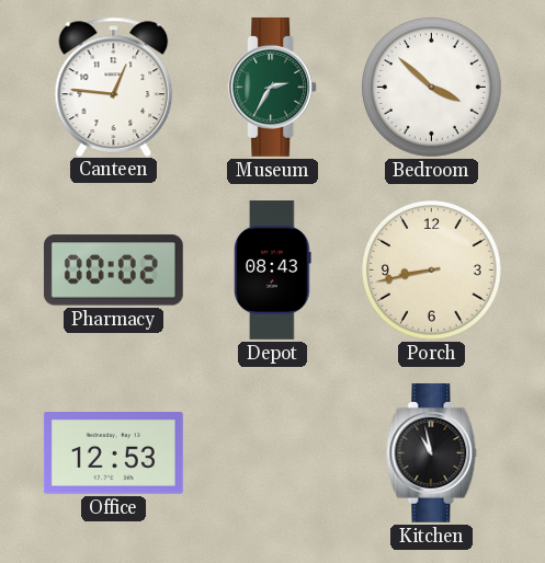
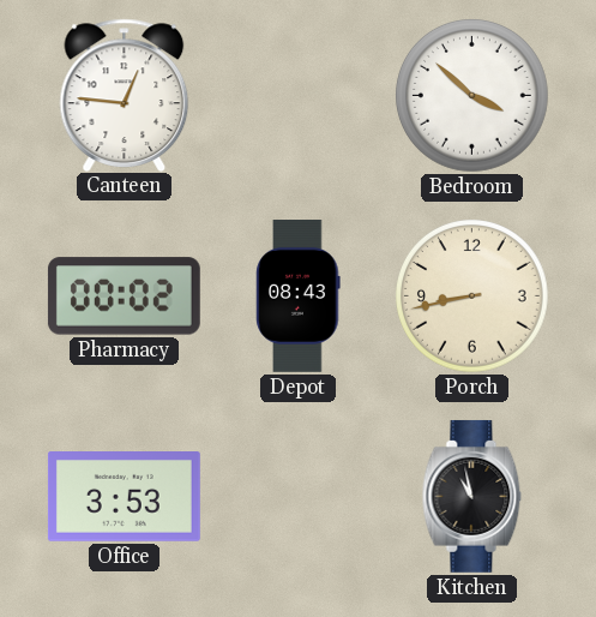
Museum: 2:35 -> none (273, 87)
Office: 12:53 -> 3:53 (124, 497)
